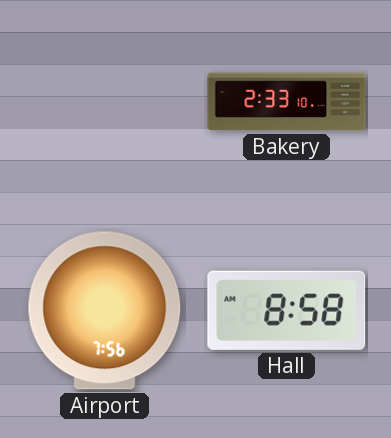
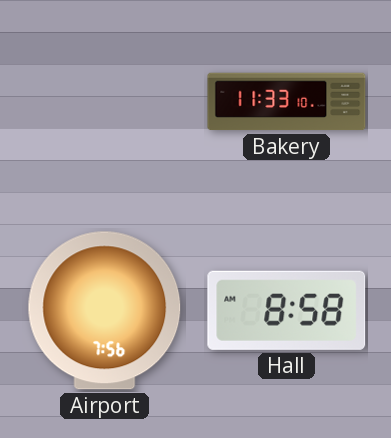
Bakery: 2:33 -> 11:33 (287, 102)
